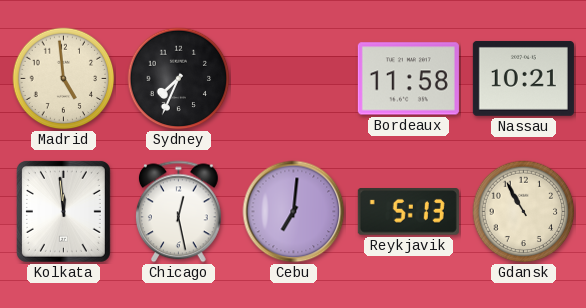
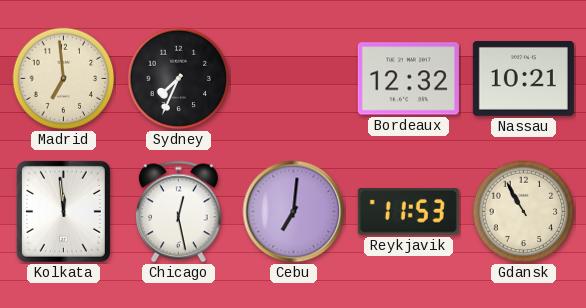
Madrid: 4:59 -> 6:59 (64, 79)
Bordeaux: 11:58 -> 12:32 (408, 79)
Reykjavik: 5:13 -> 11:53 (408, 212)
